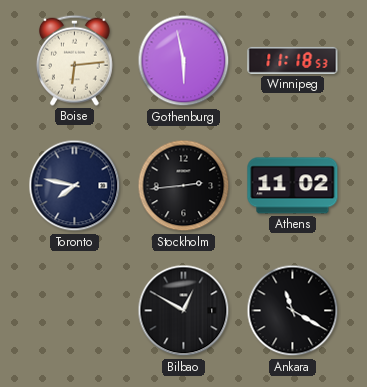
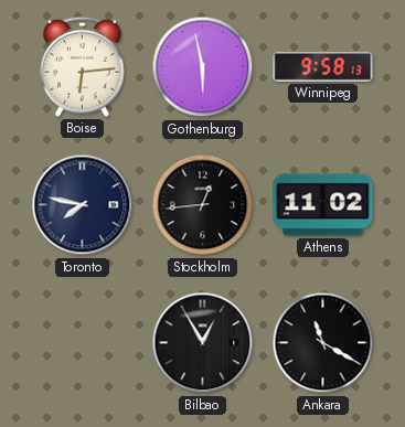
Winnipeg: 11:18 -> 9:58 (323, 66)
Stockholm: 2:44 -> 12:44 (203, 205)
Bilbao: 12:50 -> 12:55 (203, 343)
